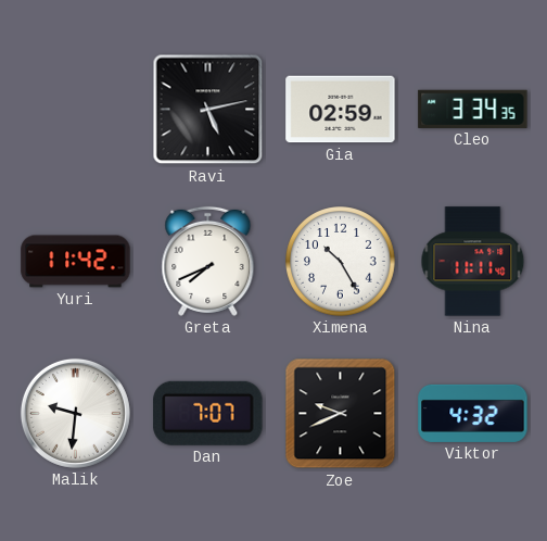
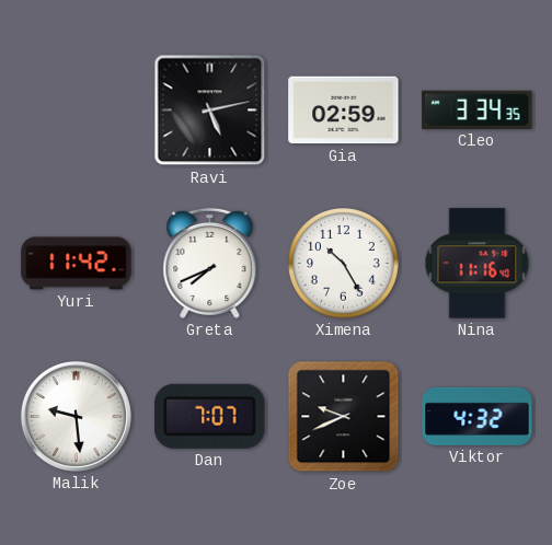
Nina: 11:11 -> 11:16 (478, 264)
Malik: 9:31 -> 9:29 (76, 416)
